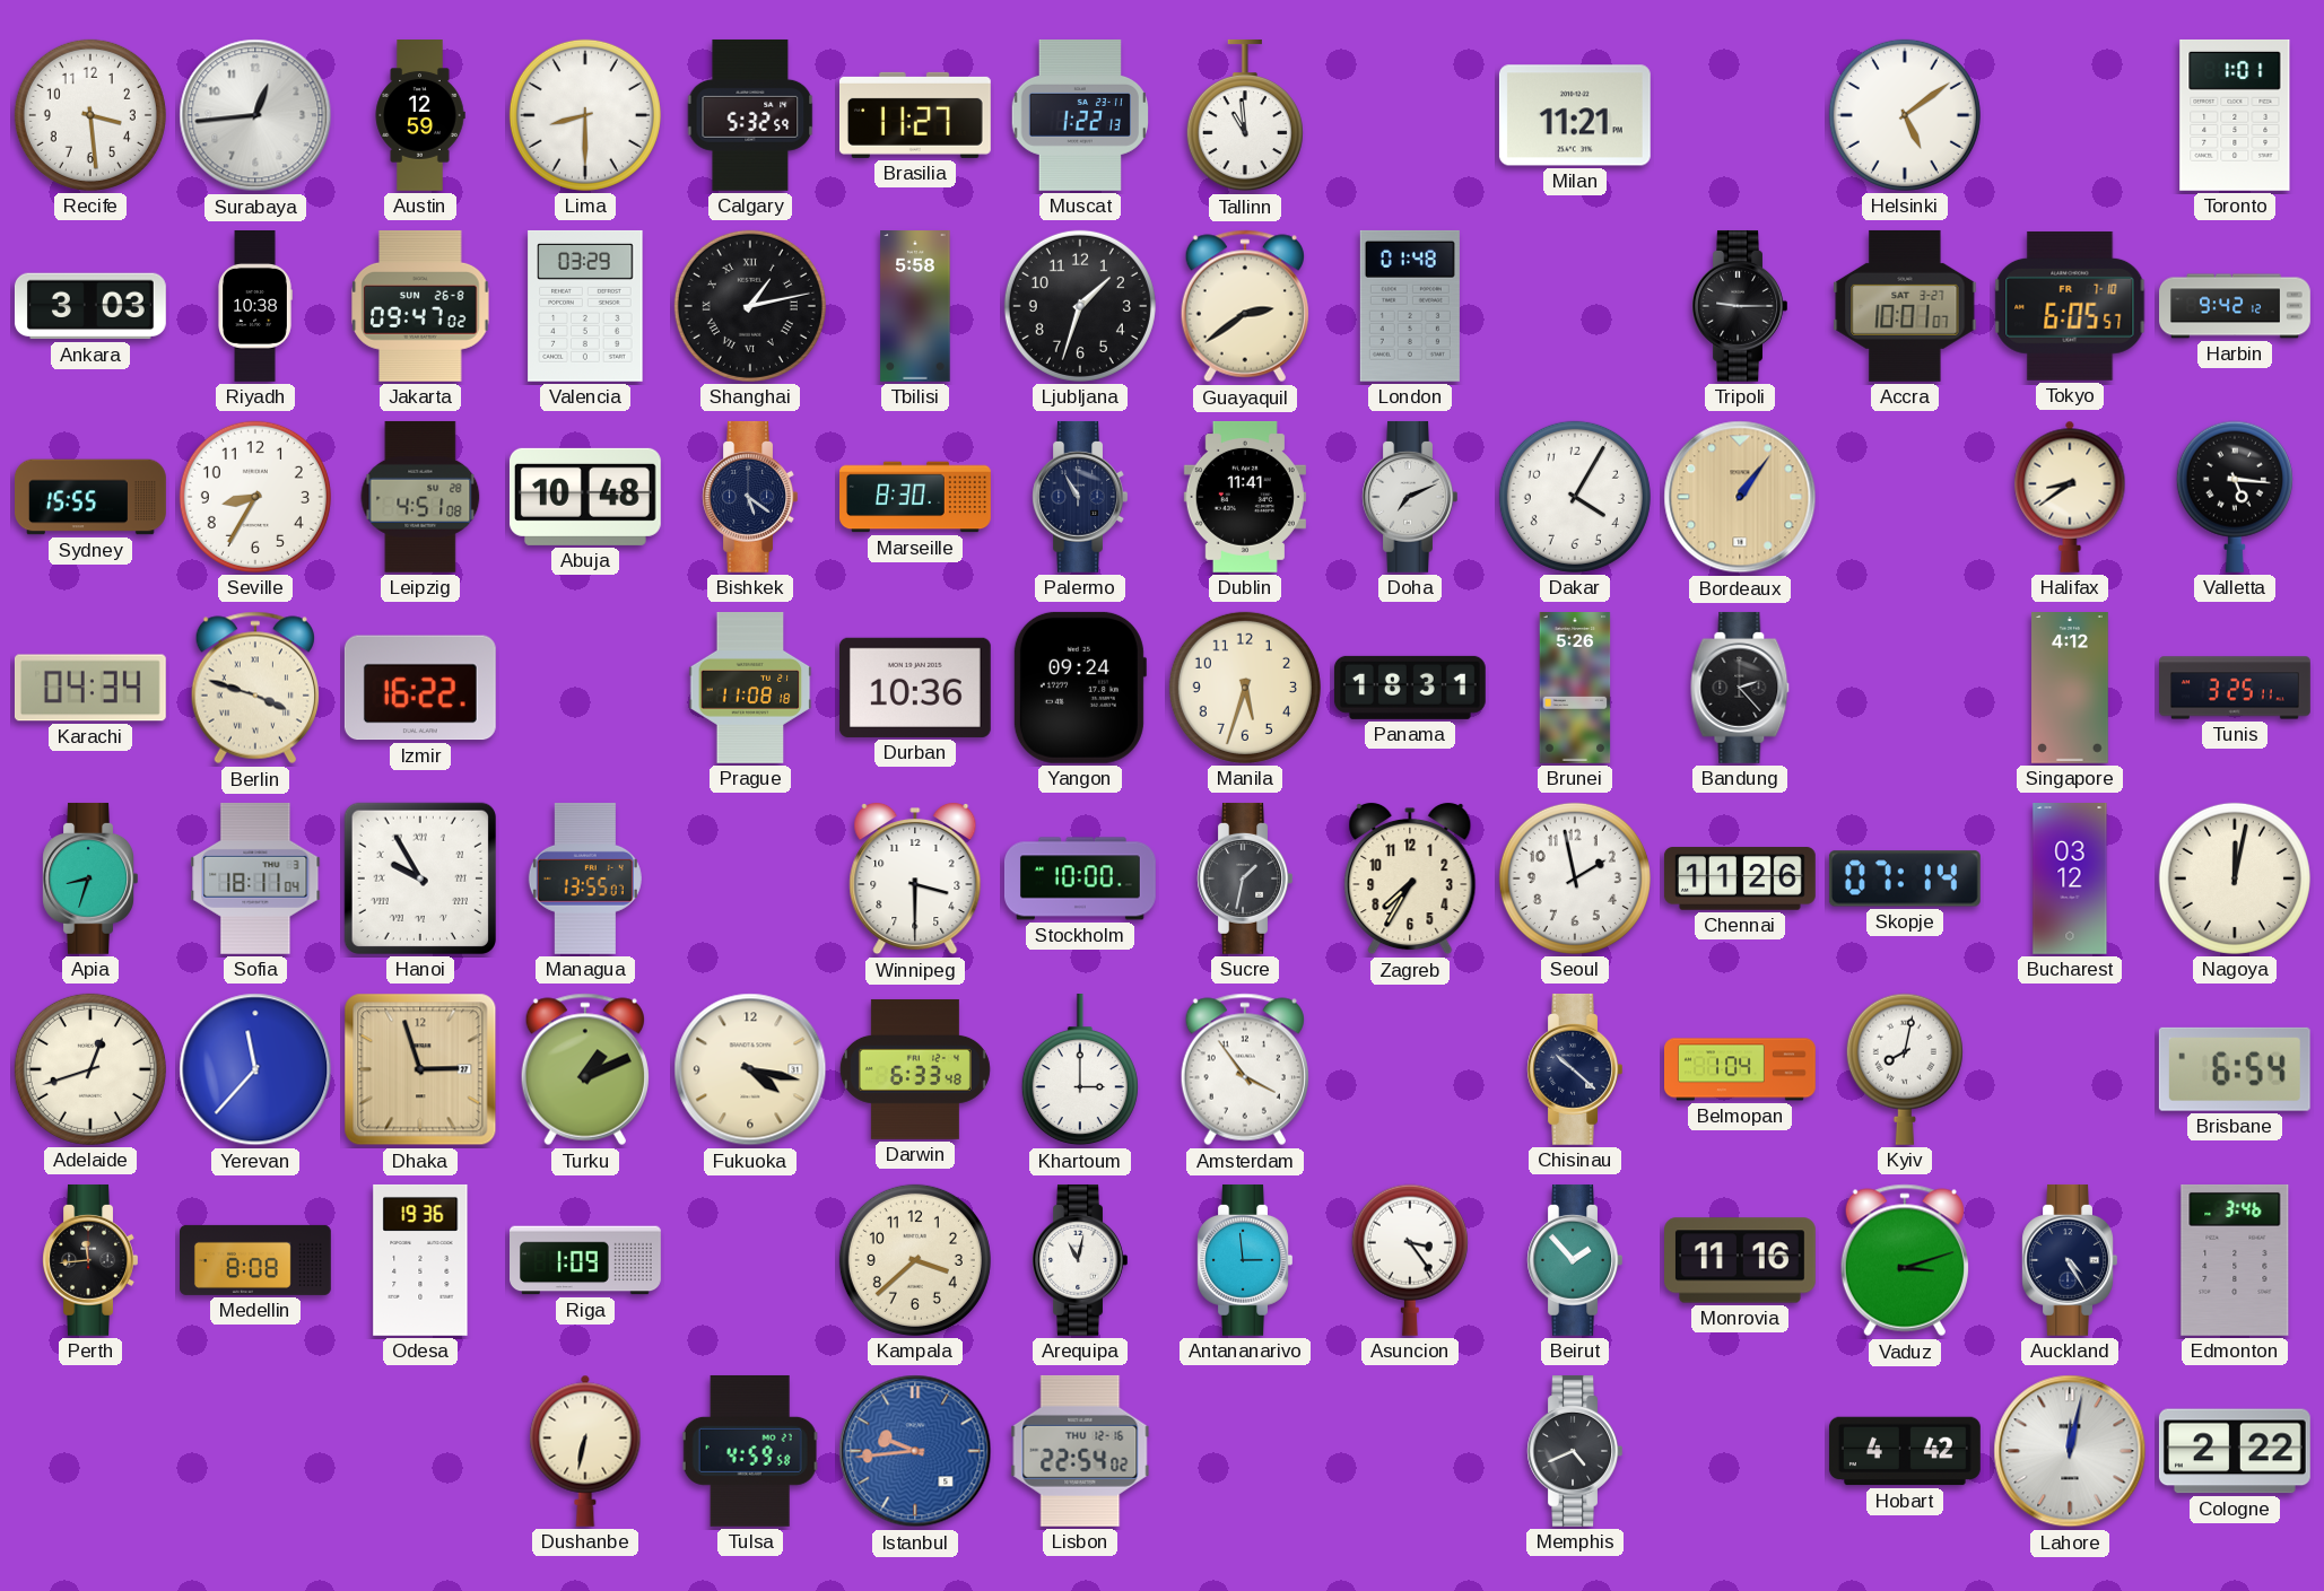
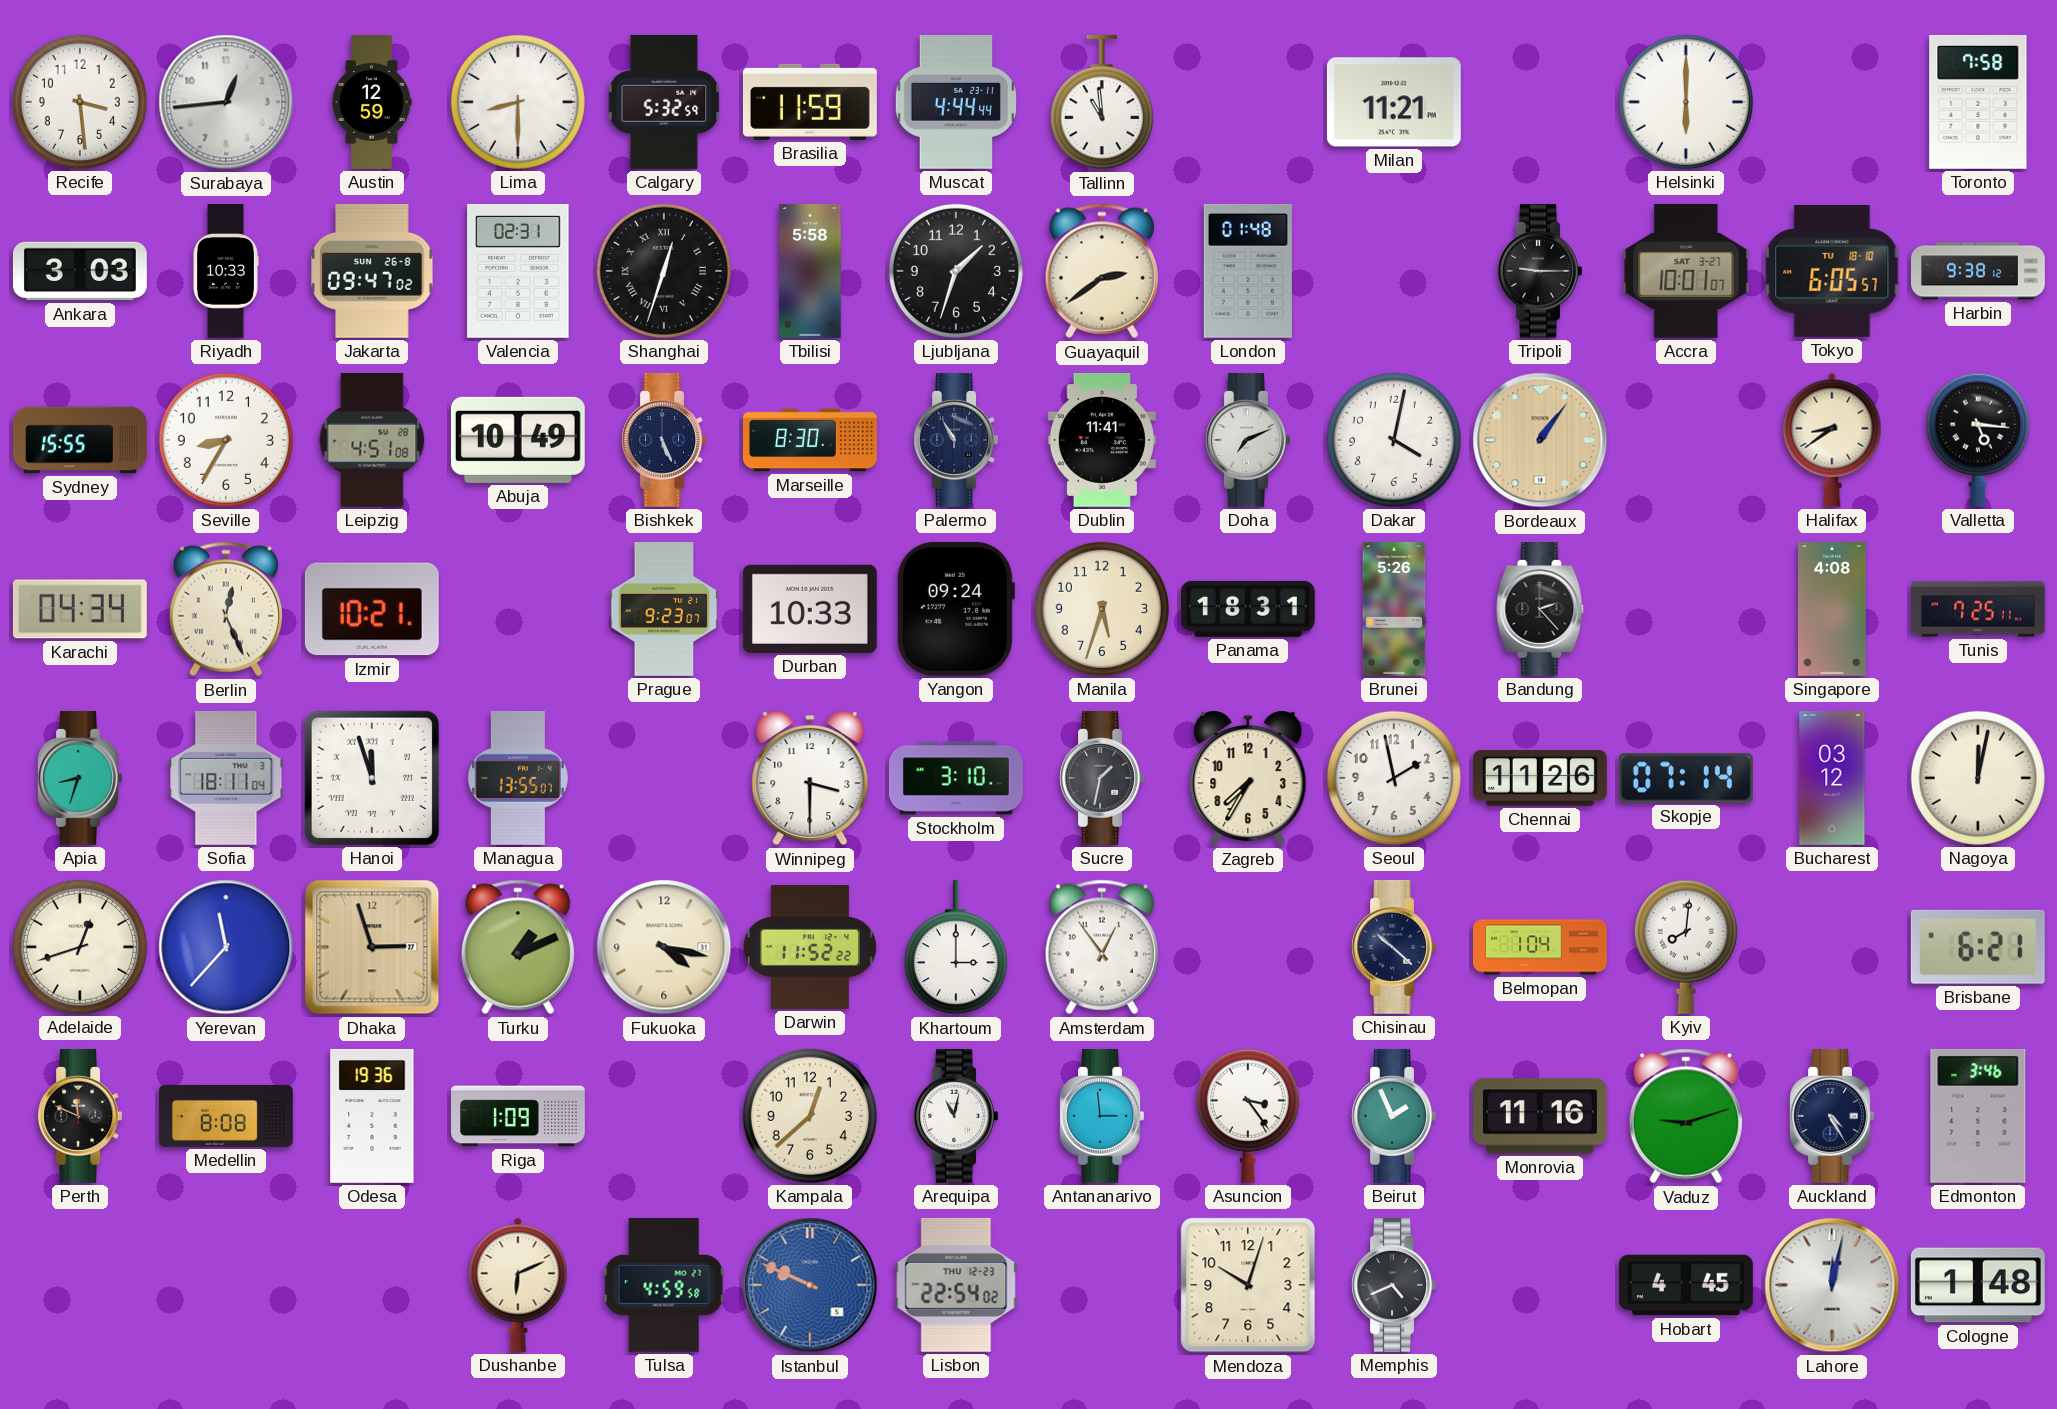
Brasilia: 11:27 -> 11:59 (810, 102)
Muscat: 1:22 -> 4:44 (956, 102)
Helsinki: 5:09 -> 6:00 (1686, 102)
Toronto: 1:01 -> 7:58 (1978, 102)
Riyadh: 10:38 -> 10:33 (226, 271)
Valencia: 03:29 -> 02:31 (518, 271)
Shanghai: 1:13 -> 12:33 (664, 271)
Tokyo date: FR 7-10 -> TU 18-10 (1832, 271)
Harbin: 9:42 -> 9:38 (1978, 271)
Abuja: 10:48 -> 10:49 (518, 440)
Bishkek: 5:21 -> 5:26 (664, 440)
Dakar: 4:05 -> 4:02 (1394, 440)
Berlin: 3:48 -> 12:26 (226, 609)
Izmir: 16:22 -> 10:21 (372, 609)
Prague: 11:08 -> 9:23 (664, 610)
Durban: 10:36 -> 10:33 (810, 609)
Singapore: 4:12 -> 4:08 (1833, 610)
Tunis: 3:25 -> 7:25 (1979, 609)
Hanoi: 9:55 -> 11:57 (372, 778)
Stockholm: 10:00 -> 3:10 (956, 778)
Darwin: 6:33 -> 11:52 (810, 947)
Amsterdam: 3:54 -> 12:54 (1102, 947)
Kyiv: 8:02 -> 8:01 (1686, 947)
Brisbane: 6:54 -> 6:21 (1978, 947)
Perth: 11:44 -> 11:49 (80, 1116)
Kampala: 3:38 -> 12:38 (810, 1116)
Beirut: 1:53 -> 1:56 (1394, 1116)
Vaduz: 3:12 -> 9:12 (1686, 1116)
Dushanbe: 6:32 -> 6:11 (518, 1285)
Istanbul: 9:44 -> 9:49 (810, 1285)
Lisbon date: THU 12-16 -> THU 12-23 (956, 1285)
Mendoza: none -> 10:03 (1248, 1285)
Hobart: 4:42 -> 4:45 (1686, 1285)
Cologne: 2:22 -> 1:48 (1978, 1285)
